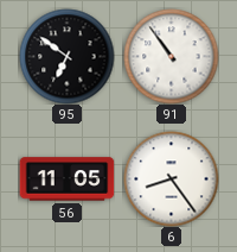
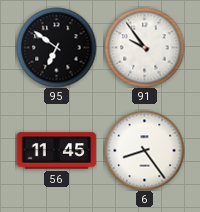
91: 10:54 -> 9:54 (144, 47)
56: 11:05 -> 11:45 (56, 151)
